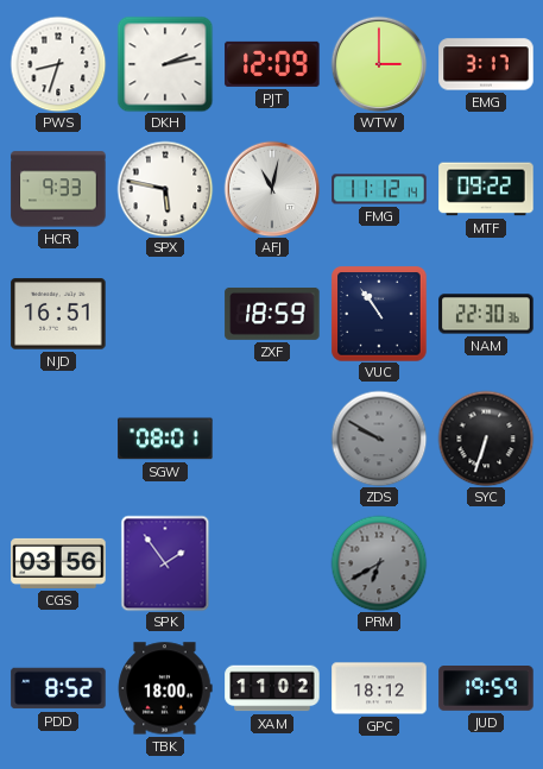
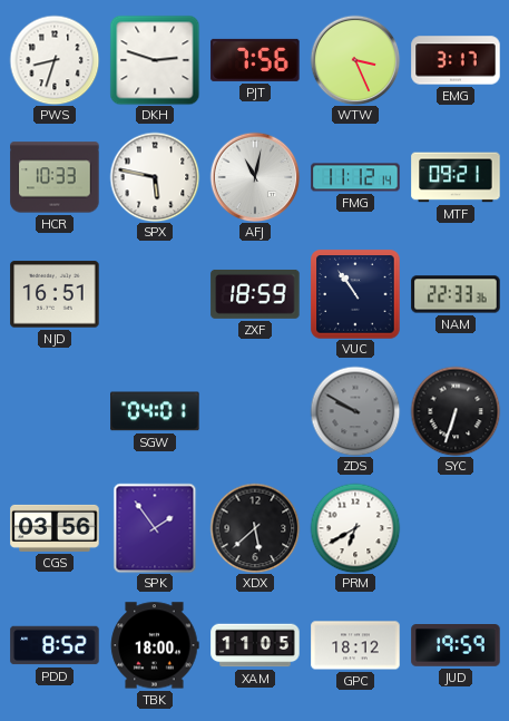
DKH: 2:13 -> 2:48 (155, 60)
PJT: 12:09 -> 7:56 (255, 60)
WTW: 3:00 -> 3:26 (355, 60)
HCR: 9:33 -> 10:33 (55, 177)
MTF: 09:22 -> 09:21 (456, 177)
NAM: 22:30 -> 22:33 (456, 294)
SGW: 08:01 -> 04:01 (155, 411)
XDX: none -> 5:38 (255, 528)
PRM dial: grey -> white (355, 528)
XAM: 11:02 -> 11:05 (255, 645)
